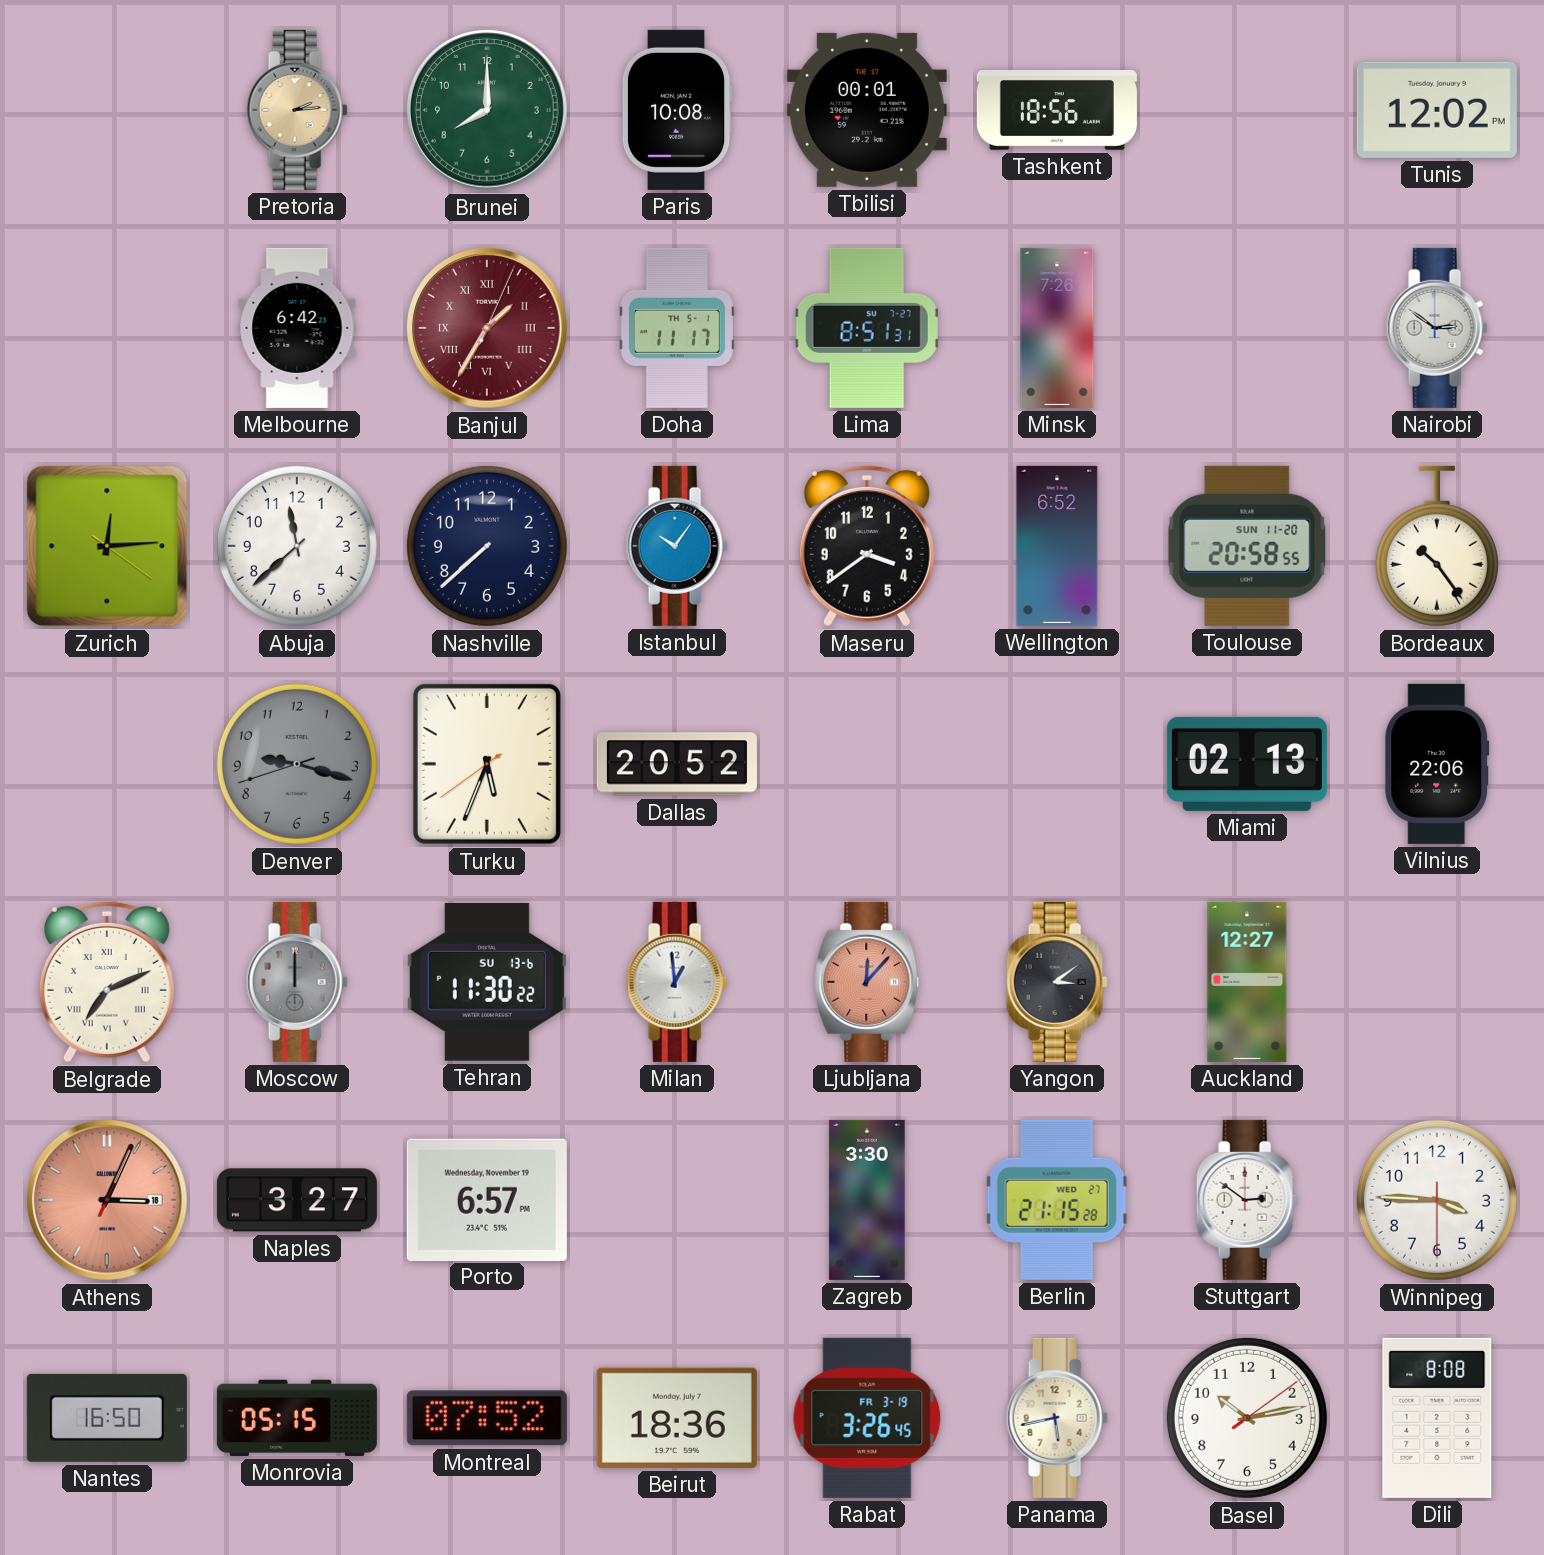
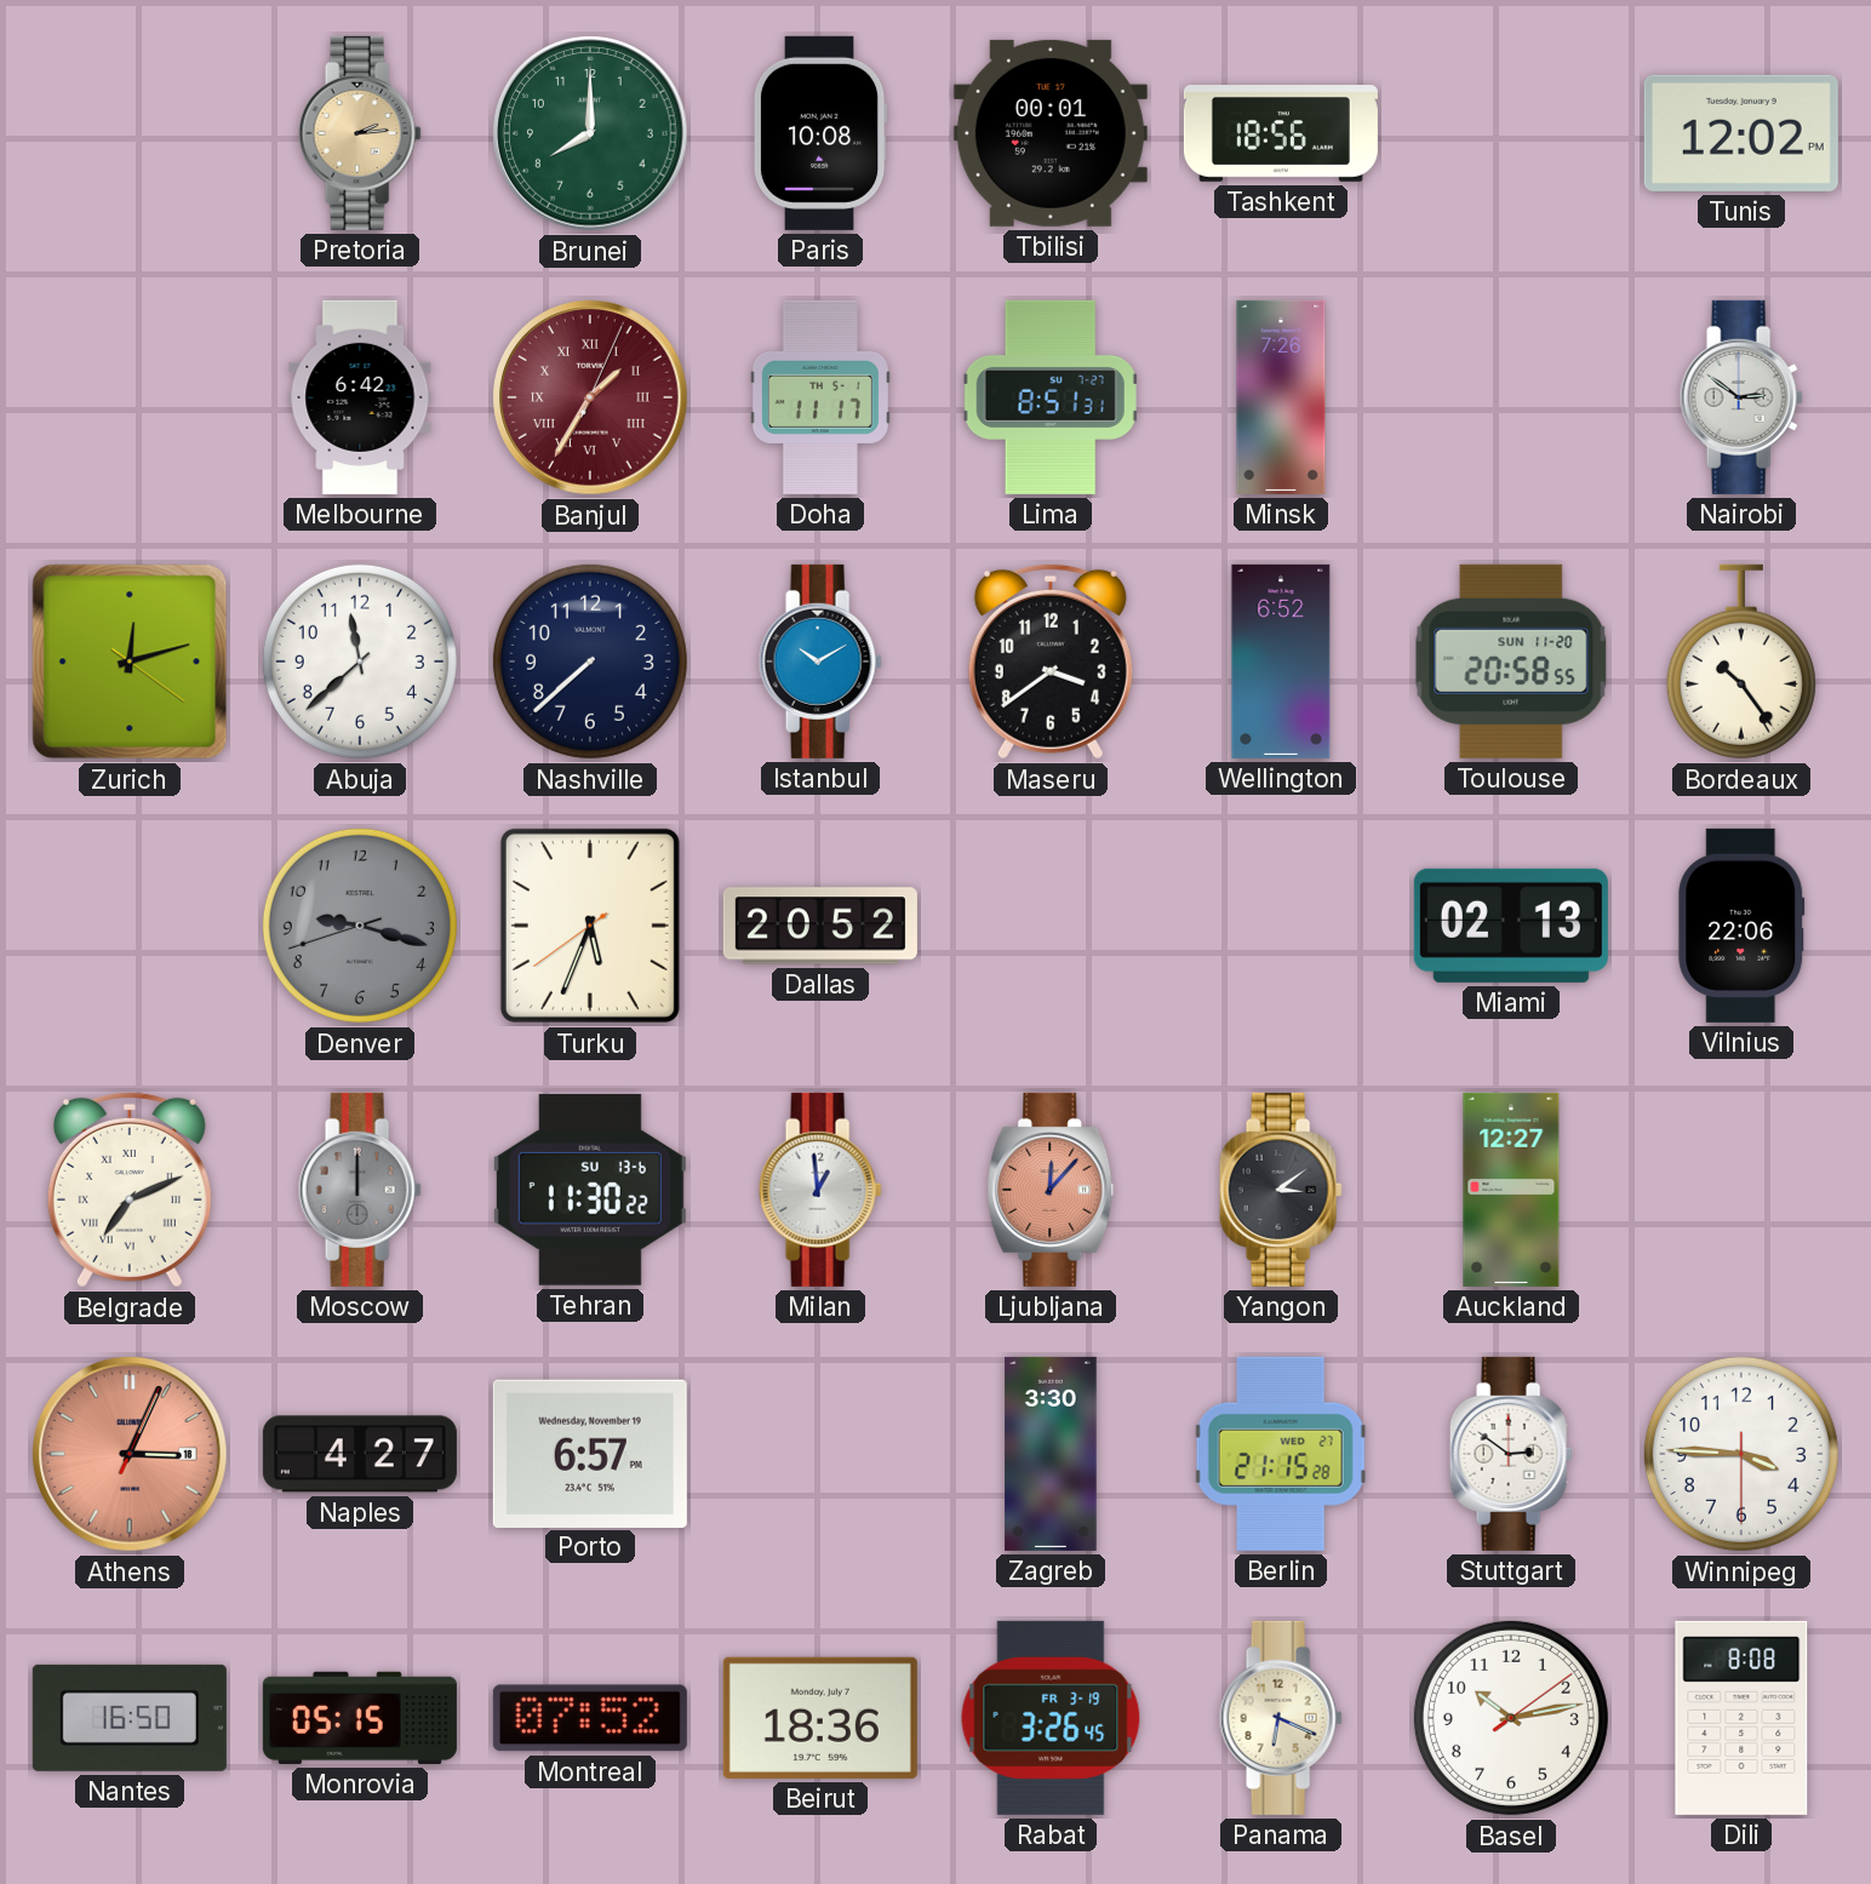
Zurich: 12:14 -> 12:12 (130, 662)
Istanbul: 10:06 -> 10:10 (820, 662)
Naples: 3:27 -> 4:27 (360, 1454)
Panama: 5:43 -> 6:19 (1281, 1718)
